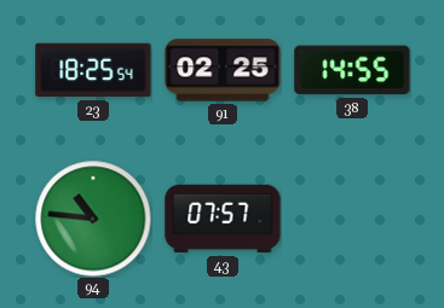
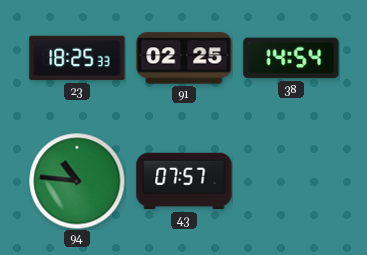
23: 18:25:54 -> 18:25:33 (77, 58)
38: 14:55 -> 14:54 (291, 58)
